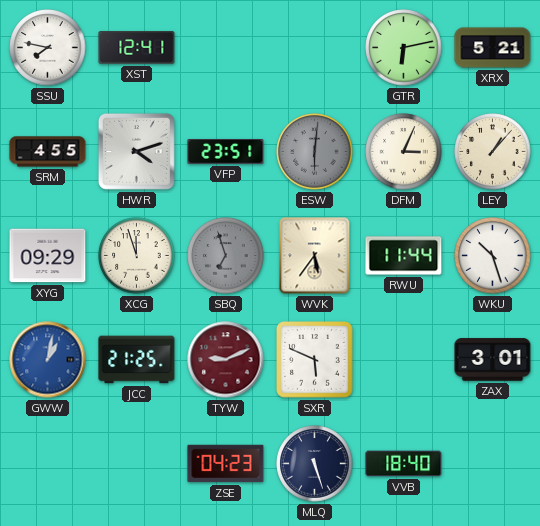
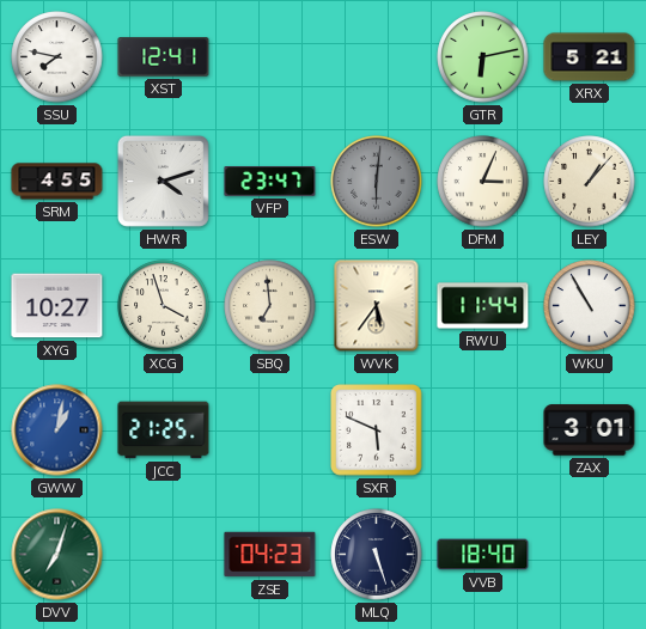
VFP: 23:51 -> 23:47 (270, 182)
XYG: 09:29 -> 10:27 (57, 306)
XCG: 11:57 -> 3:57 (164, 306)
SBQ: 6:57 -> 6:59 (270, 306)
SBQ dial: grey -> cream (270, 306)
WKU: 10:27 -> 10:55 (590, 306)
TYW: 9:11 -> none (226, 360)
DVV: none -> 7:03 (57, 555)
